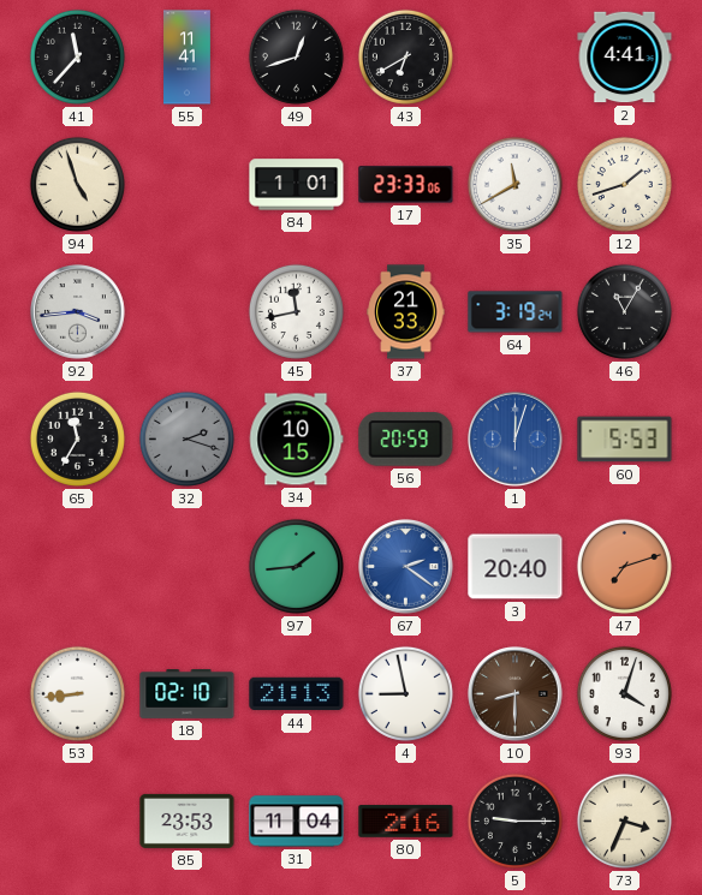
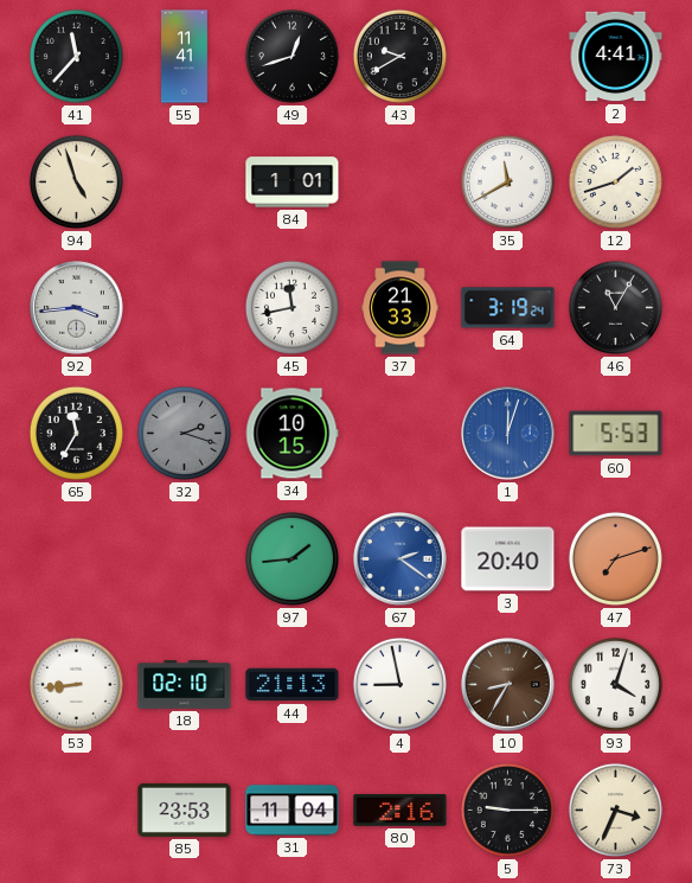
43: 6:40 -> 9:40 (399, 56)
17: 23:33 -> none (406, 185)
56: 20:59 -> none (406, 438)
10: 8:30 -> 8:35 (508, 685)
